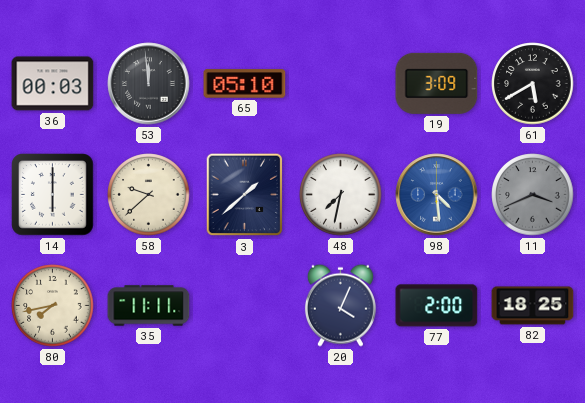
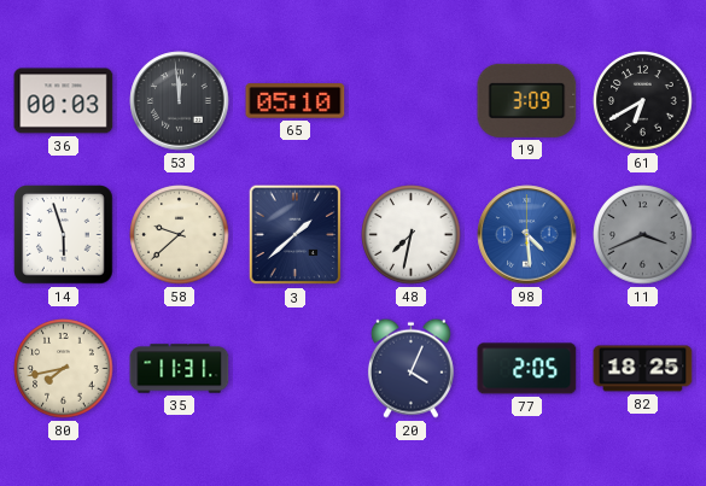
61: 5:40 -> 6:40 (643, 101)
14: 6:00 -> 5:57 (64, 235)
35: 11:11 -> 11:31 (180, 369)
77: 2:00 -> 2:05 (527, 369)
